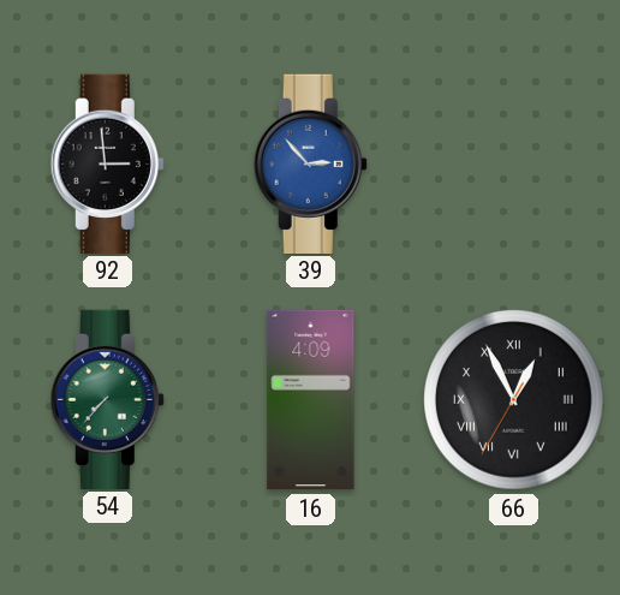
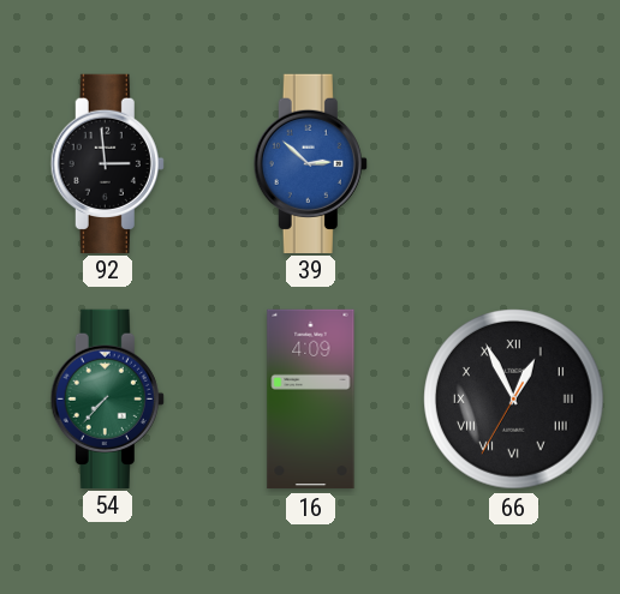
39: 2:53 -> 2:52 (310, 163)
